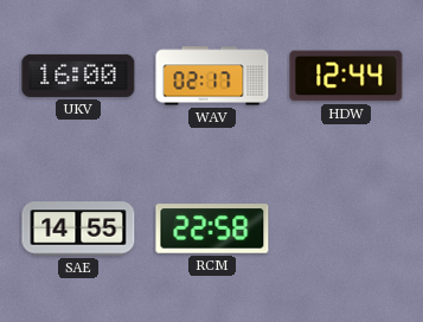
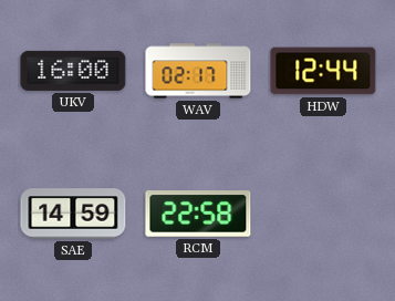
SAE: 14:55 -> 14:59 (73, 214)
